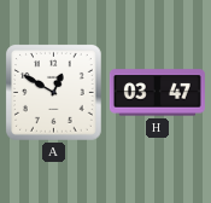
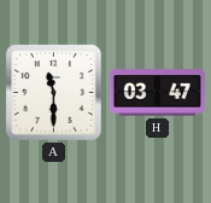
A: 12:50 -> 11:30 (54, 93)
